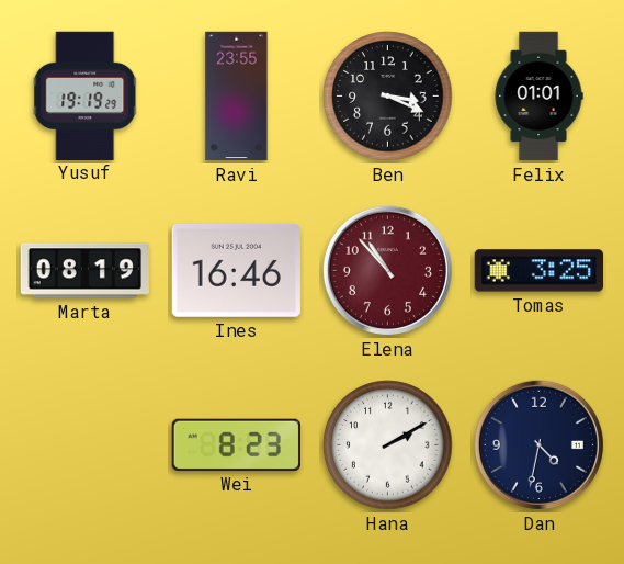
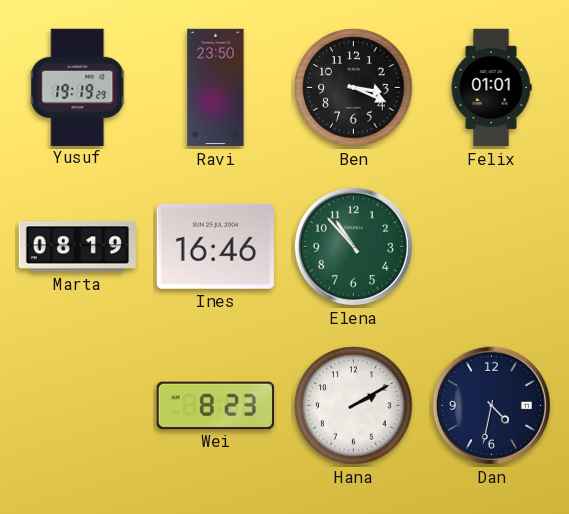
Ravi: 23:55 -> 23:50 (216, 88)
Elena dial: burgundy -> green (353, 246)
Tomas: 3:25 -> none (538, 271)
